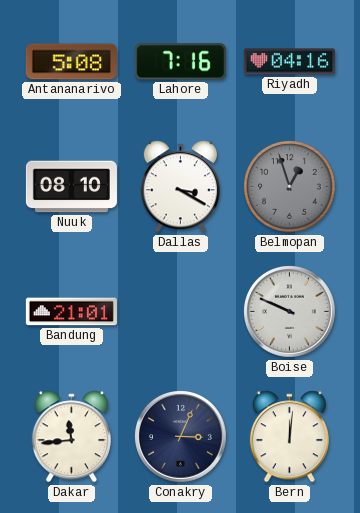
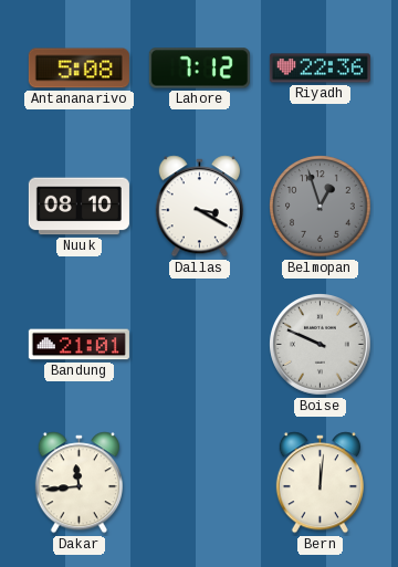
Lahore: 7:16 -> 7:12 (199, 69)
Riyadh: 04:16 -> 22:36 (320, 69)
Conakry: 3:04 -> none (181, 437)
